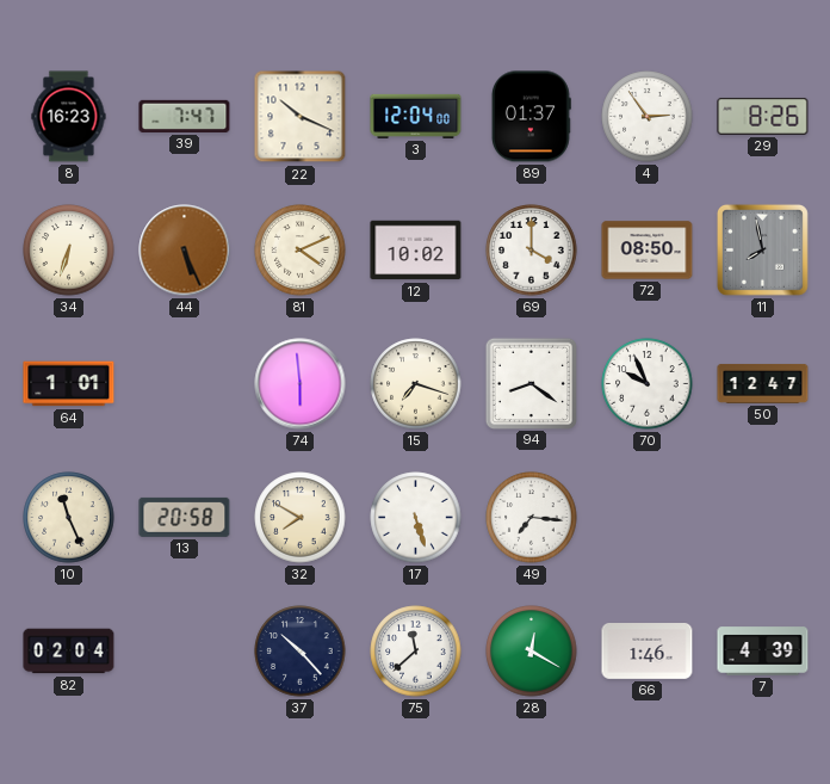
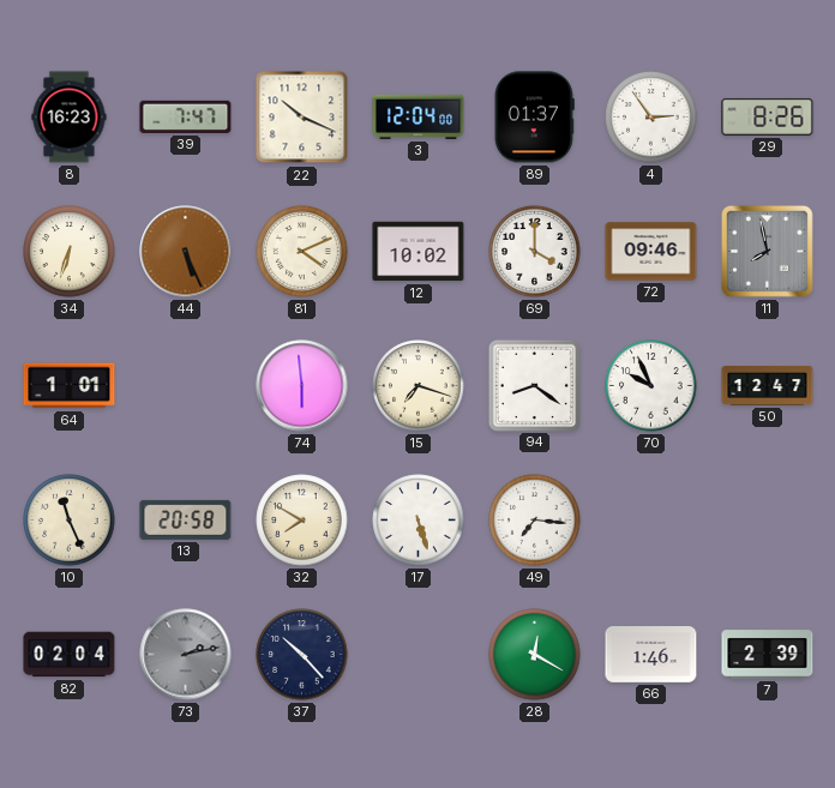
72: 08:50 -> 09:46 (651, 252)
73: none -> 2:13 (186, 655)
75: 11:38 -> none (416, 652)
7: 4:39 -> 2:39 (768, 655)
